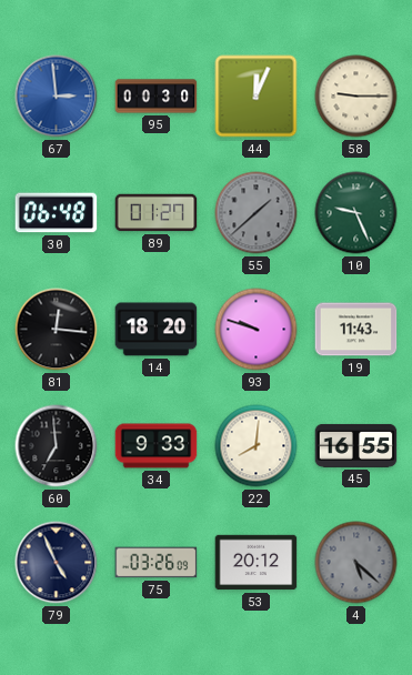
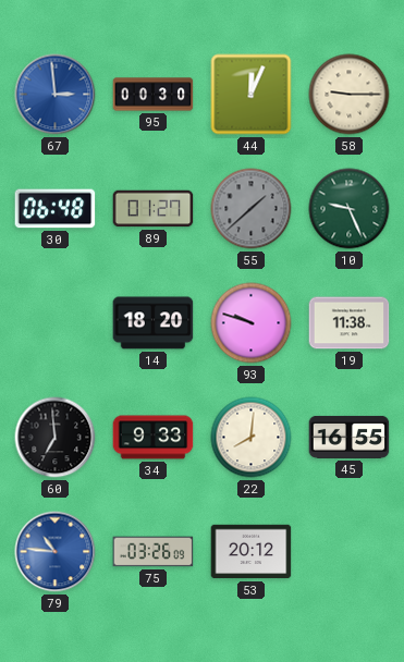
81: 12:16 -> none (57, 330)
19: 11:43 -> 11:38 (350, 323)
79: 4:56 -> 10:46 (56, 552)
79 dial: navy -> blue (56, 552)
4: 5:22 -> none (356, 563)
